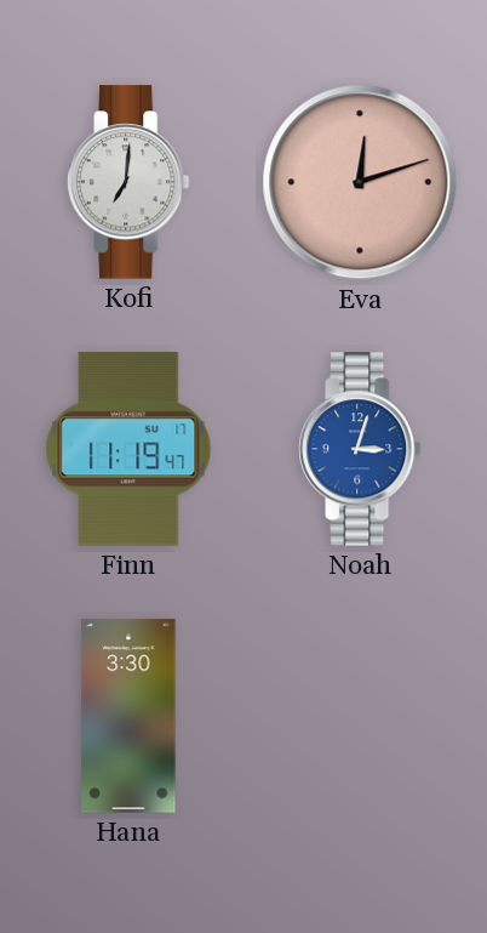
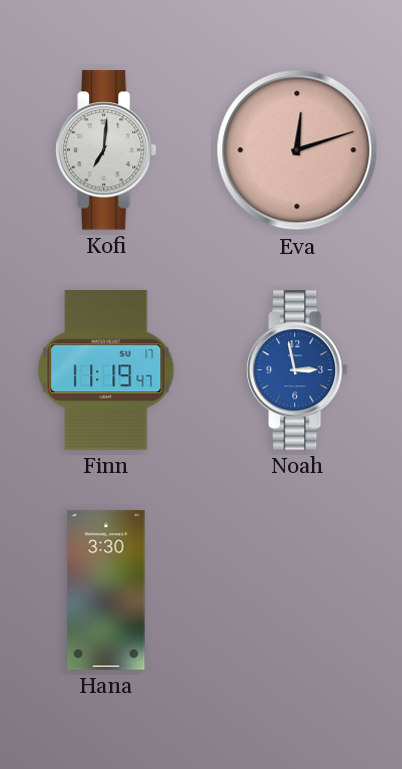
Noah: 3:03 -> 2:58 (298, 370)
